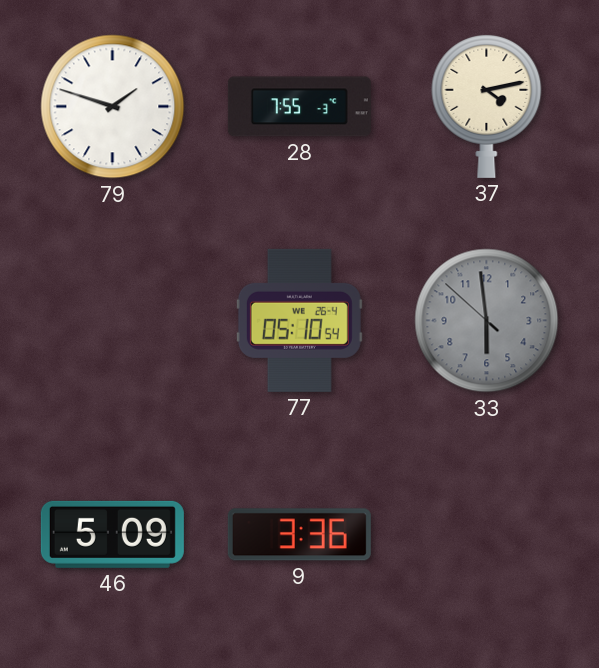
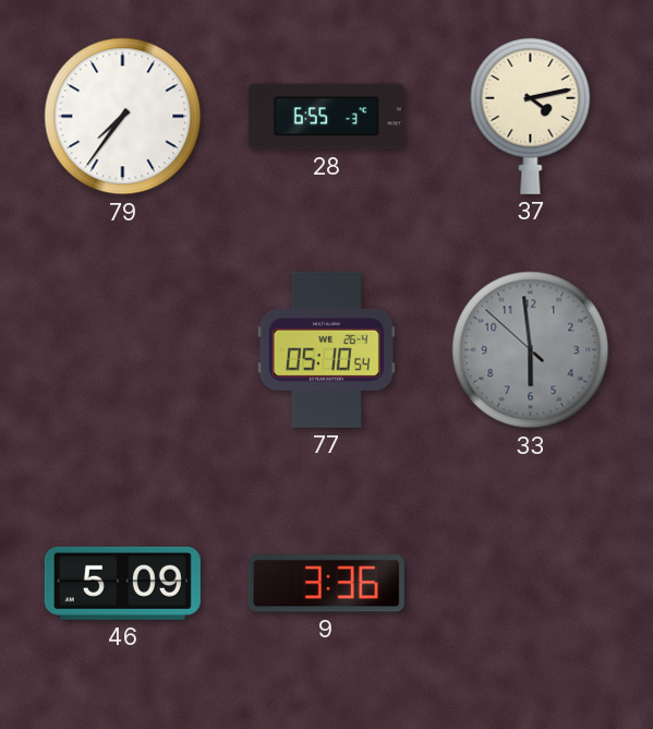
79: 1:48 -> 7:36 (123, 117)
28: 7:55 -> 6:55 (326, 117)
